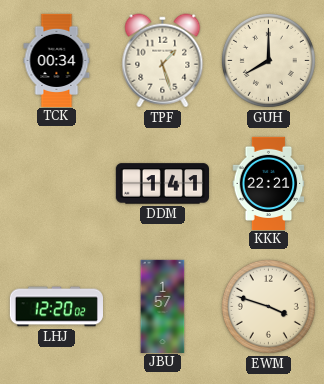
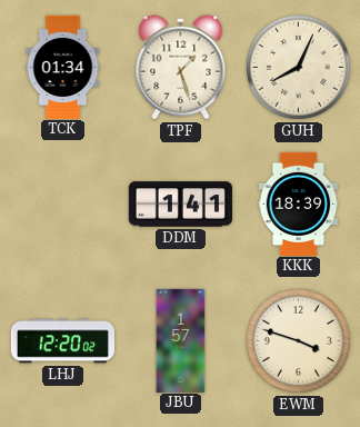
TCK: 00:34 -> 01:34 (63, 67)
GUH: 8:00 -> 8:04 (298, 67)
KKK: 22:21 -> 18:39 (299, 203)
